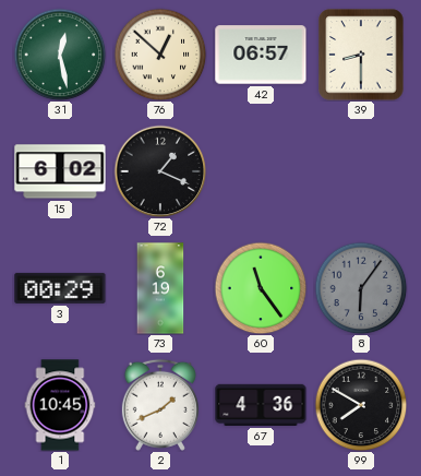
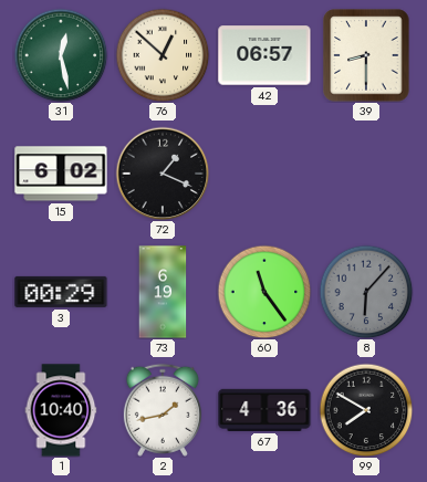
8: 6:06 -> 6:07 (366, 292)
1: 10:45 -> 10:40 (61, 410)
2: 1:41 -> 1:43 (163, 410)
